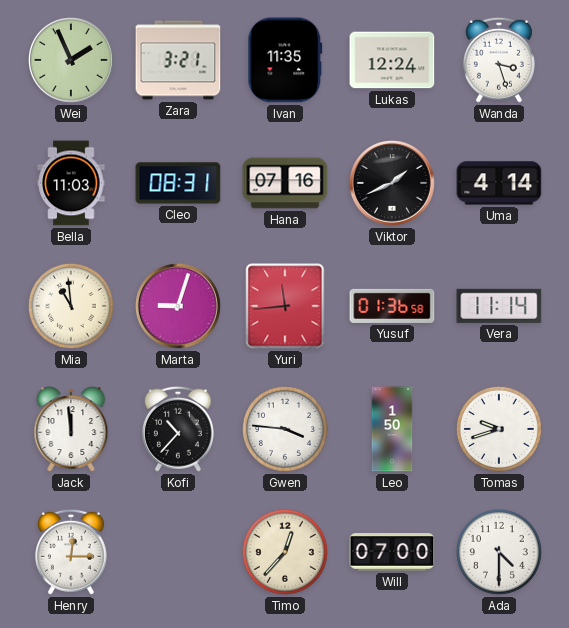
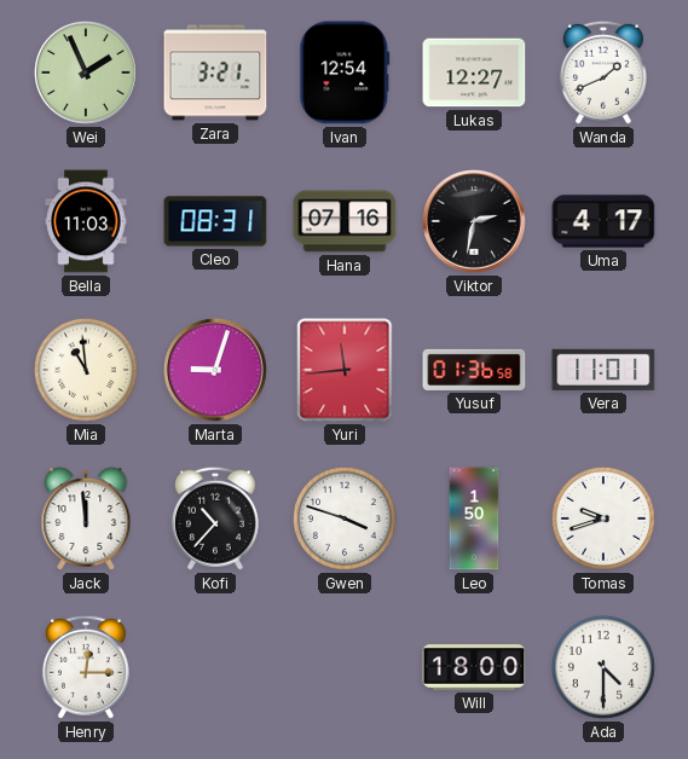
Ivan: 11:35 -> 12:54 (345, 73)
Lukas: 12:24 -> 12:27 (474, 73)
Wanda: 3:27 -> 1:41 (603, 73)
Viktor: 1:41 -> 2:32 (475, 222)
Uma: 4:14 -> 4:17 (603, 221)
Vera: 11:14 -> 11:01 (603, 370)
Gwen: 3:46 -> 3:48 (345, 518)
Timo: 12:37 -> none (285, 552)
Will: 07:00 -> 18:00 (474, 667)
